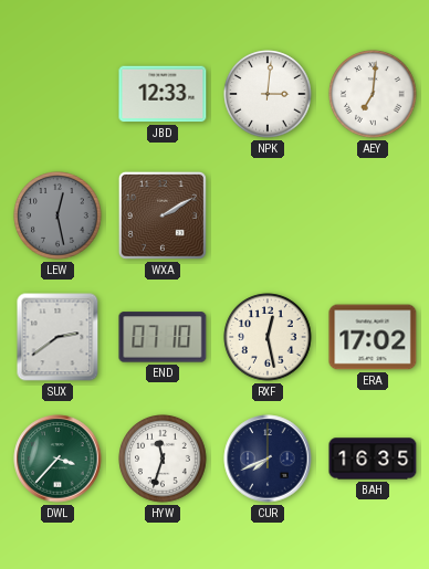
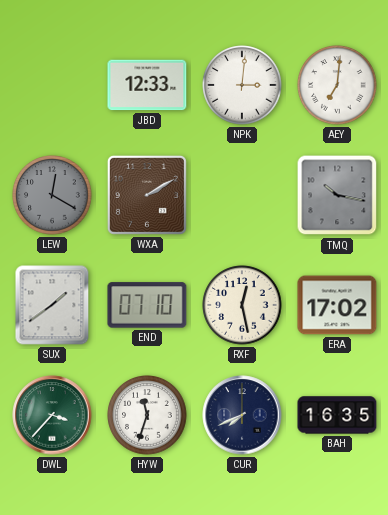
LEW: 12:28 -> 12:20 (52, 195)
TMQ: none -> 10:17 (337, 195)
SUX: 2:39 -> 1:39 (52, 305)
